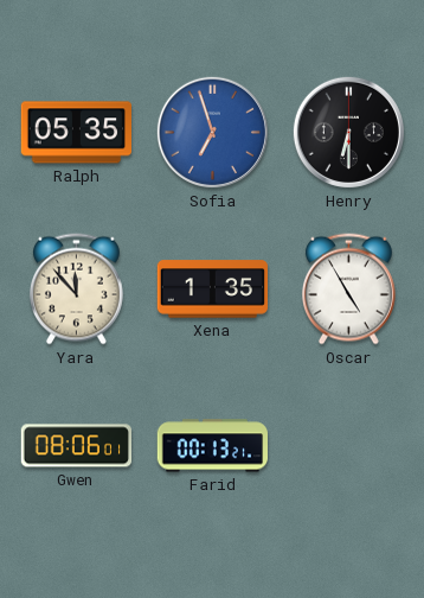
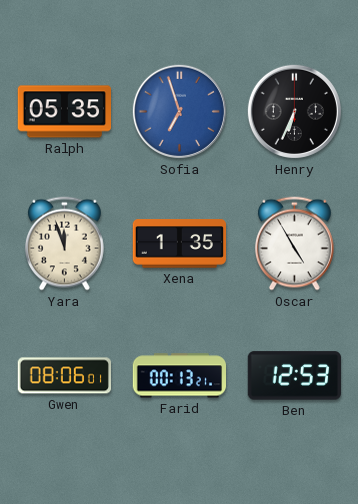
Henry: 6:30 -> 6:34 (294, 111)
Yara: 11:53 -> 11:57 (64, 244)
Ben: none -> 12:53 (294, 376)
